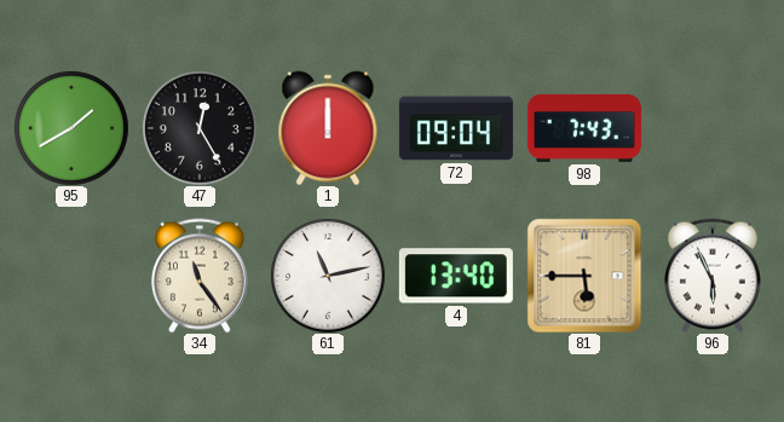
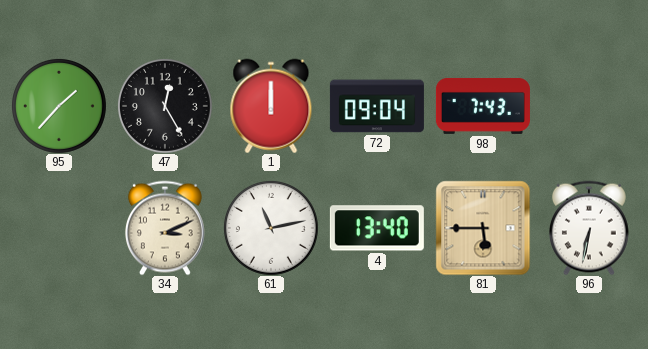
95: 1:40 -> 1:37 (59, 106)
34: 11:24 -> 3:11 (165, 228)
96: 5:56 -> 6:32 (589, 228)
